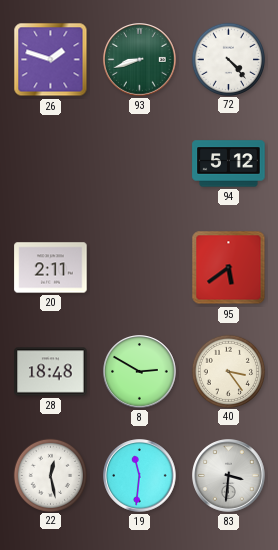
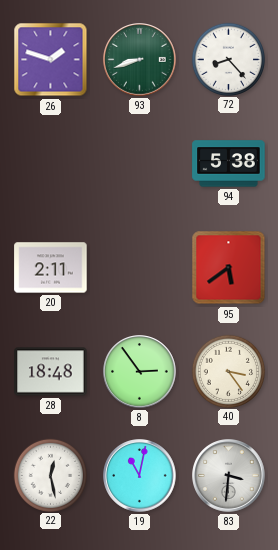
72: 4:23 -> 8:23 (228, 59)
94: 5:12 -> 5:38 (229, 164)
8: 2:50 -> 2:54 (140, 372)
19: 11:31 -> 11:02 (140, 476)
